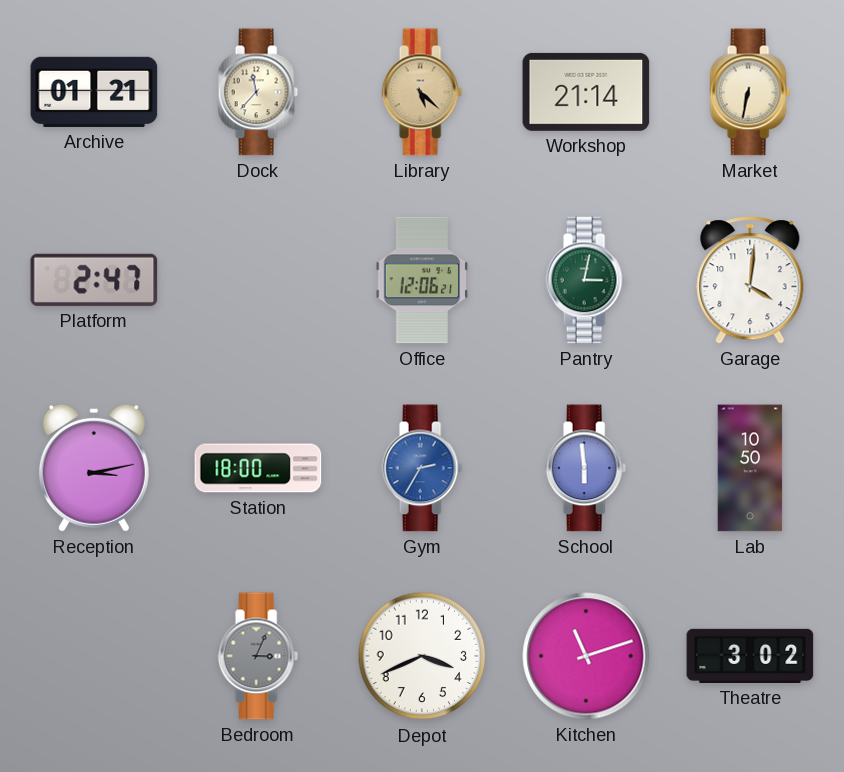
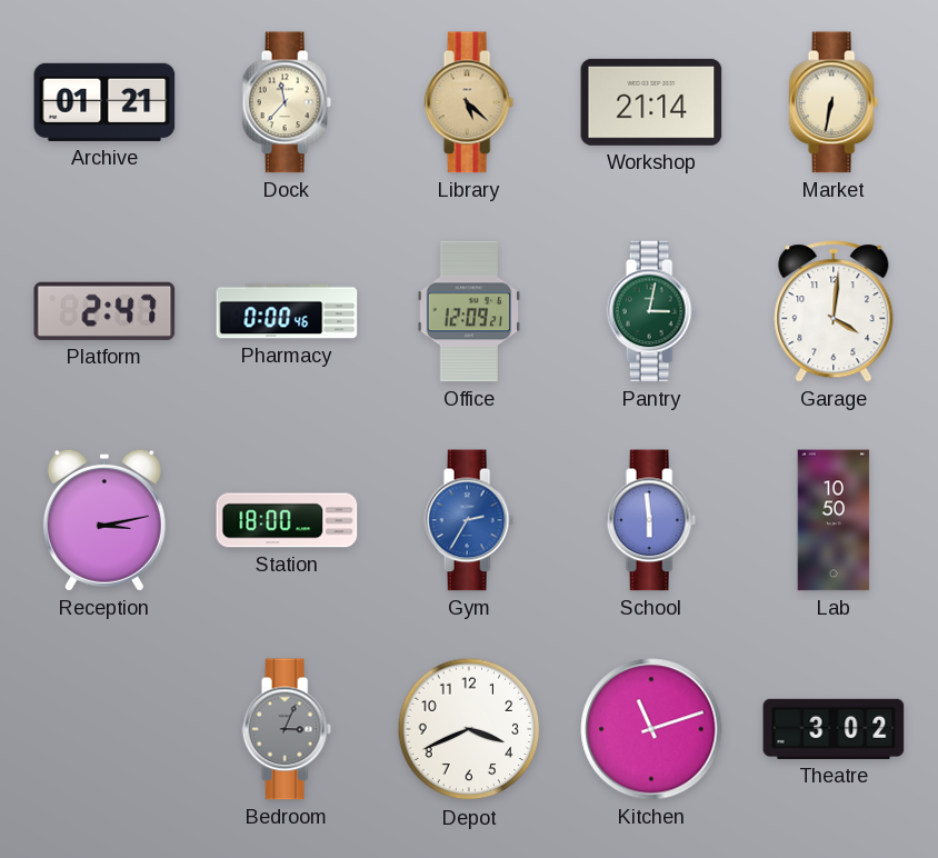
Pharmacy: none -> 0:00 (287, 311)
Office: 12:06 -> 12:09 (469, 311)
